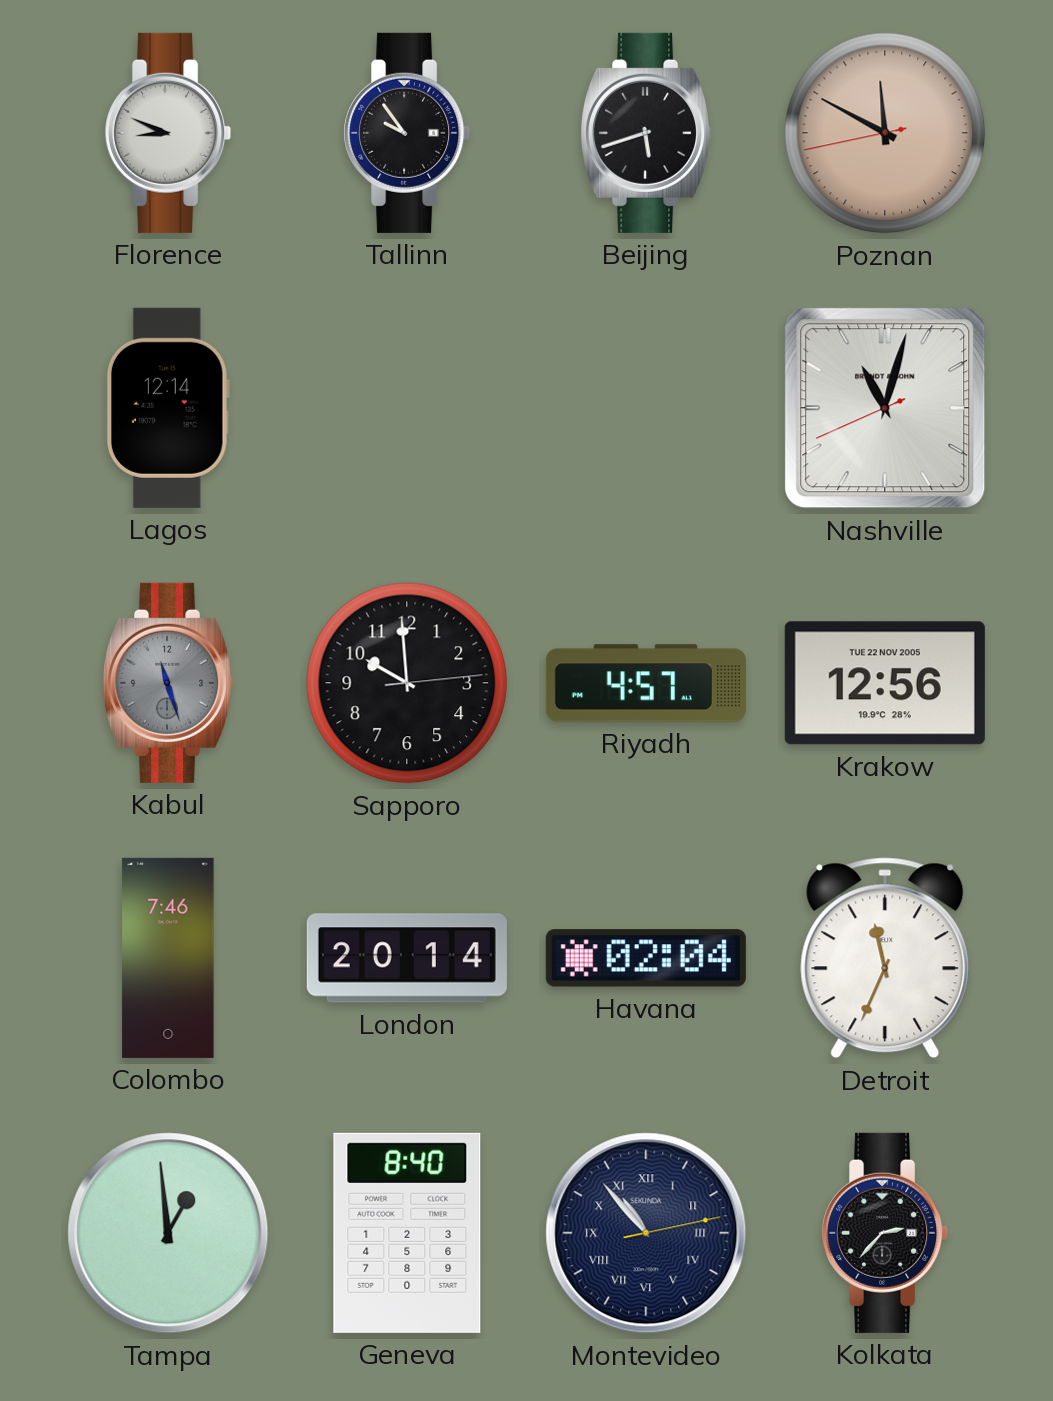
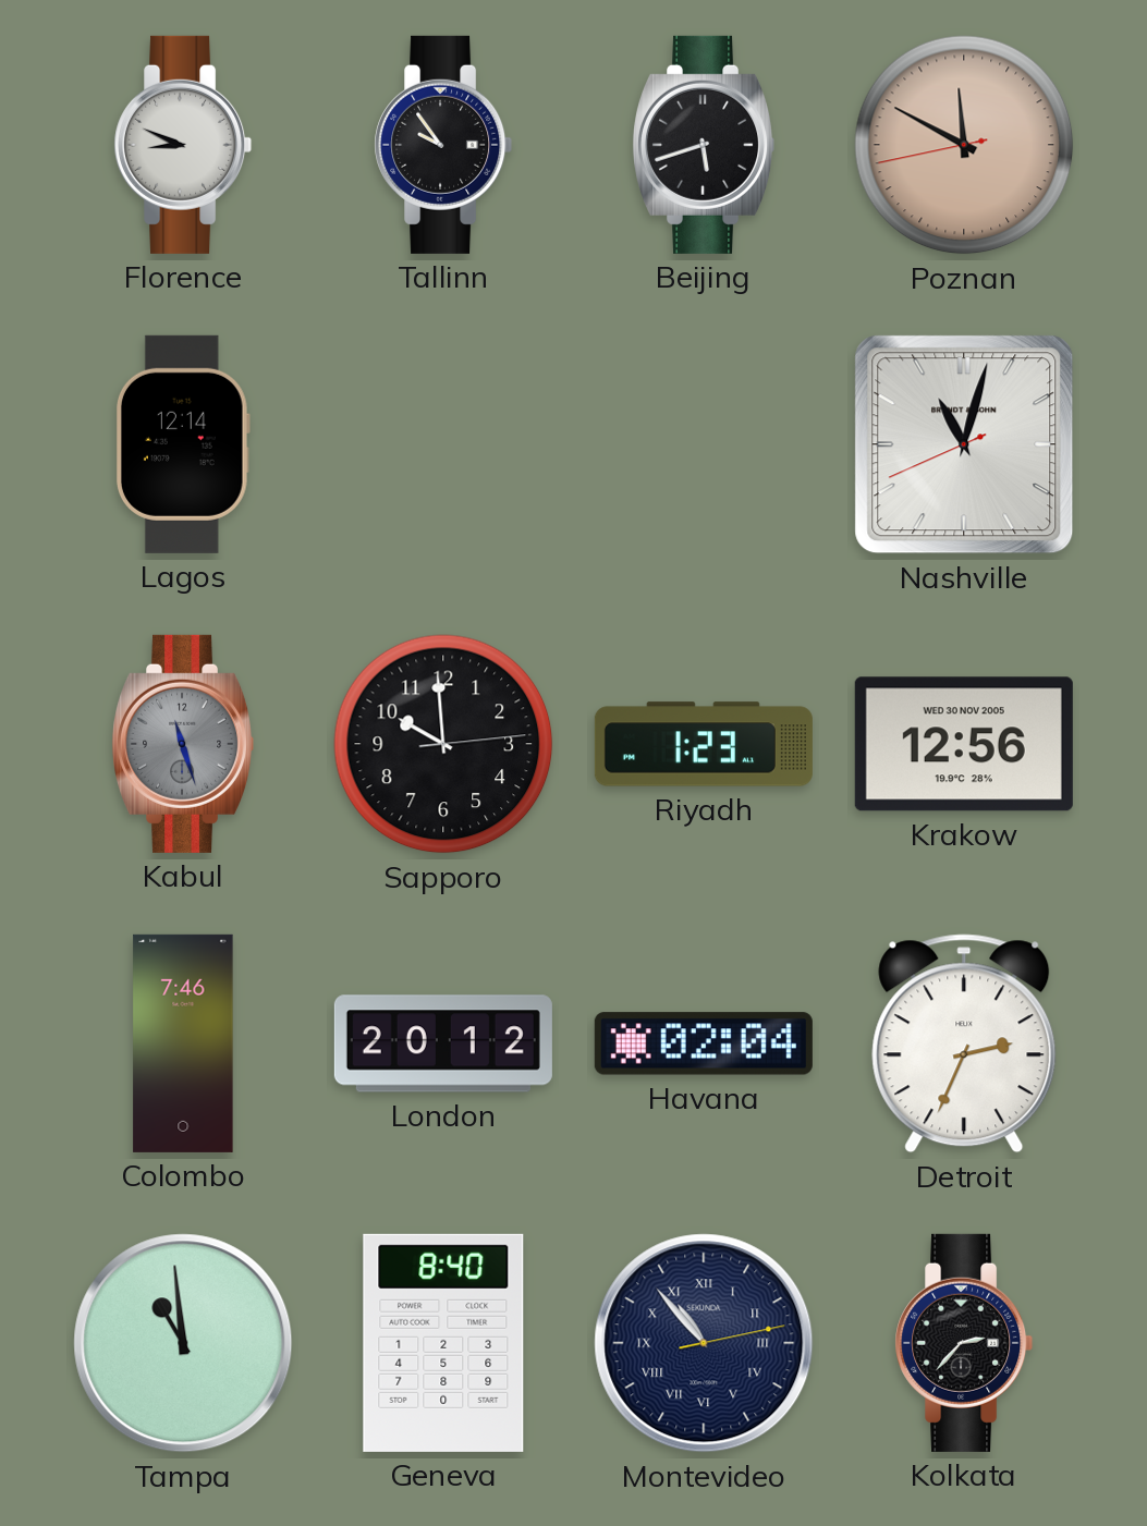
Riyadh: 4:57 -> 1:23 (704, 744)
Krakow date: TUE 22 NOV 2005 -> WED 30 NOV 2005 (964, 744)
London: 20:14 -> 20:12 (443, 1043)
Detroit: 11:34 -> 2:34 (964, 1043)
Tampa: 12:59 -> 10:59 (183, 1343)
